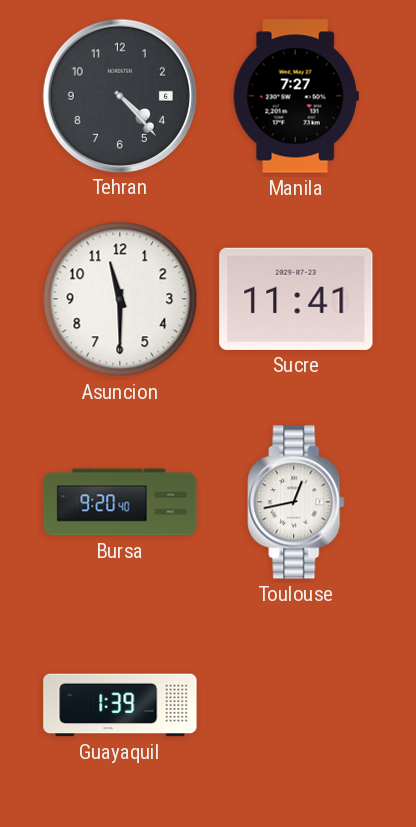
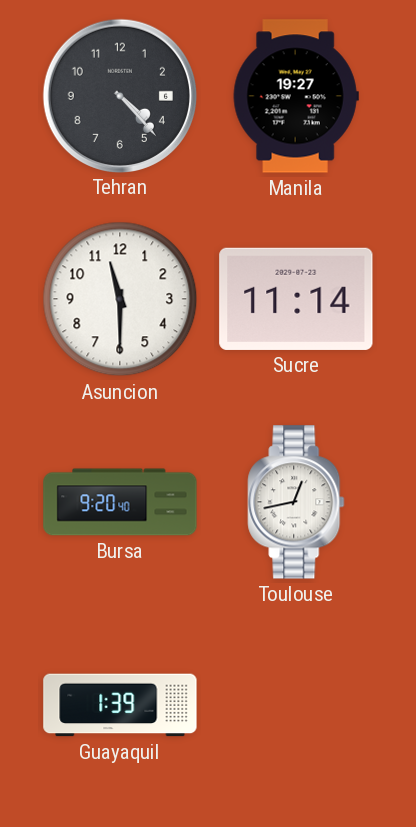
Manila: 7:27 -> 19:27 (296, 96)
Sucre: 11:41 -> 11:14 (296, 299)
